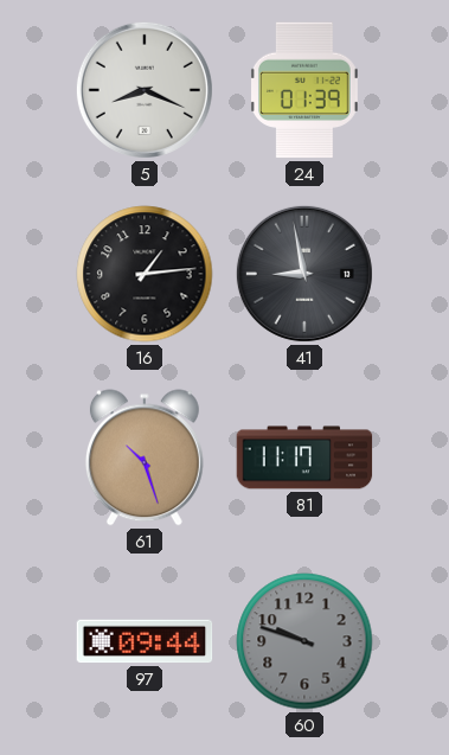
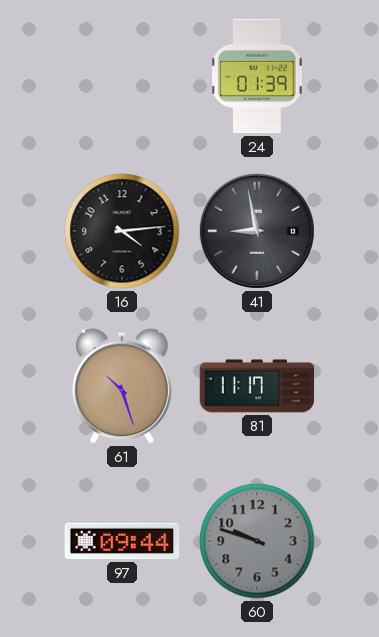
5: 8:19 -> none (145, 90)
16: 1:14 -> 4:14 (122, 231)
